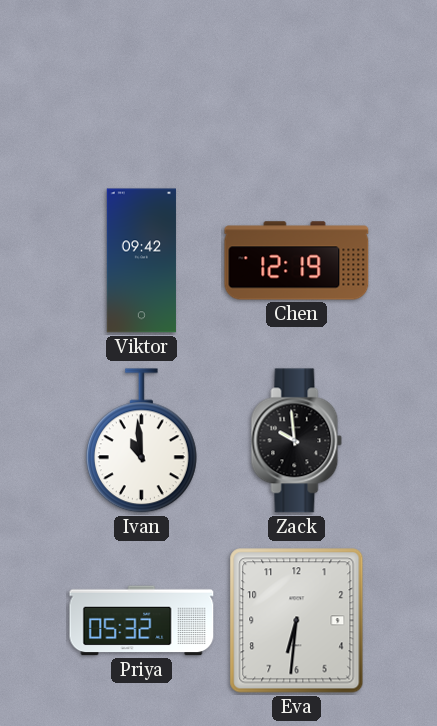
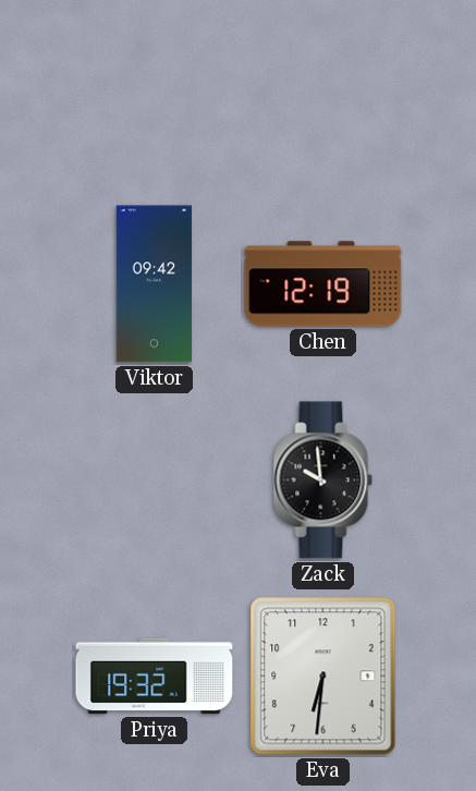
Ivan: 10:59 -> none (141, 441)
Priya: 05:32 -> 19:32 (155, 677)
